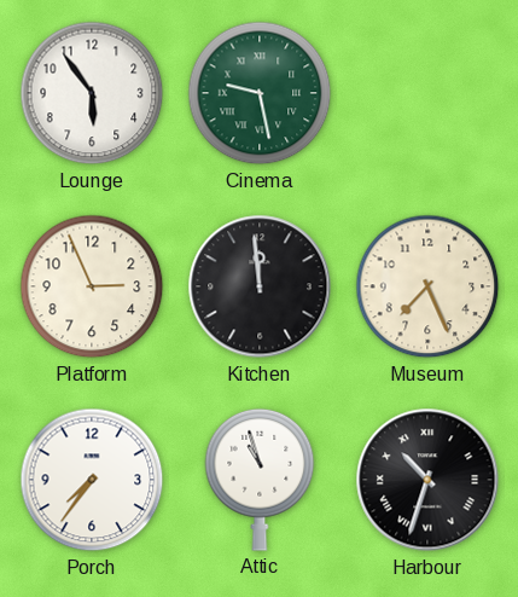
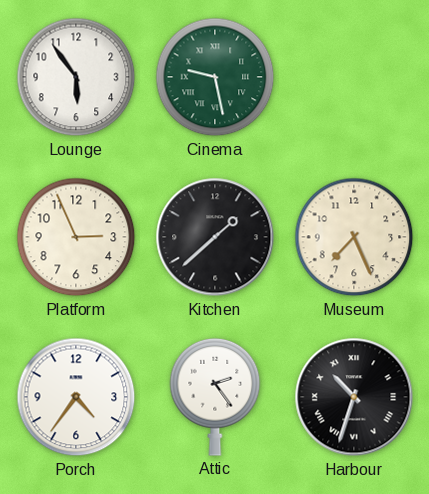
Kitchen: 11:59 -> 1:38 (215, 237)
Porch: 7:36 -> 4:36 (76, 397)
Attic: 10:57 -> 2:24 (215, 397)
